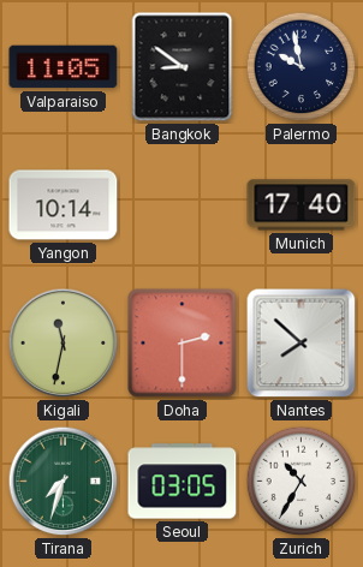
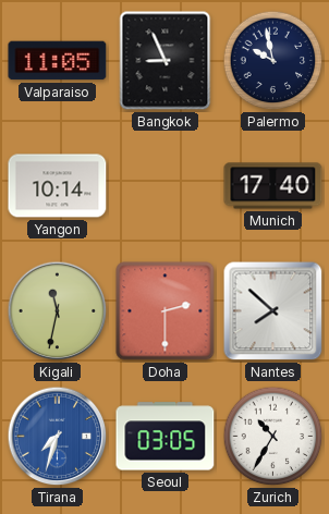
Bangkok: 8:51 -> 8:56 (166, 61)
Tirana dial: green -> blue (58, 437)
